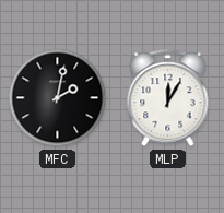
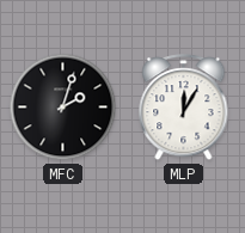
MFC: 2:02 -> 2:03 (63, 108)
